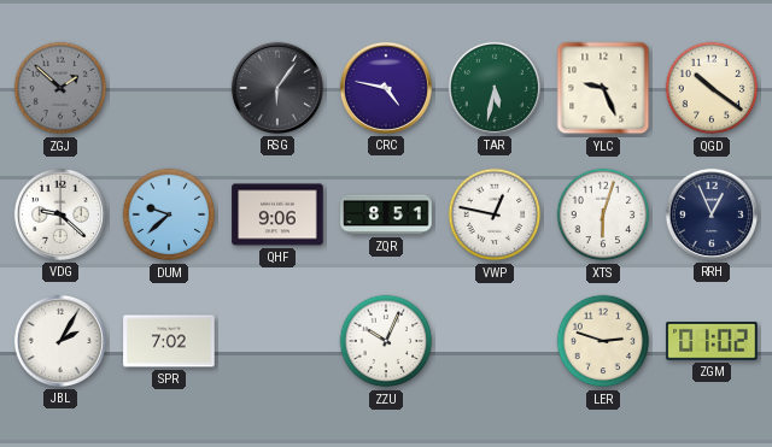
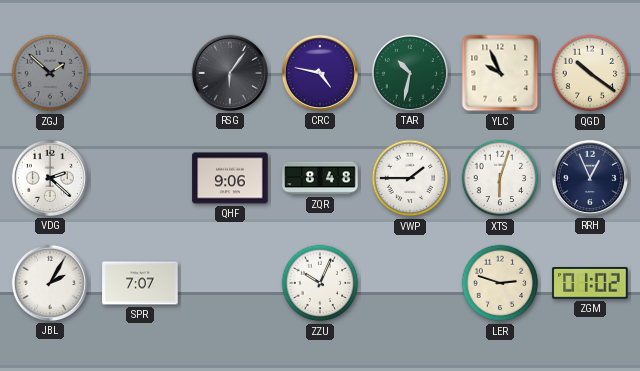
TAR: 5:32 -> 10:32 (410, 73)
YLC: 9:26 -> 9:56 (500, 73)
VDG: 9:22 -> 2:22 (50, 178)
DUM: 9:38 -> none (169, 214)
ZQR: 8:51 -> 8:48 (320, 178)
VWP: 12:47 -> 1:45 (410, 178)
SPR: 7:02 -> 7:07 (140, 283)
